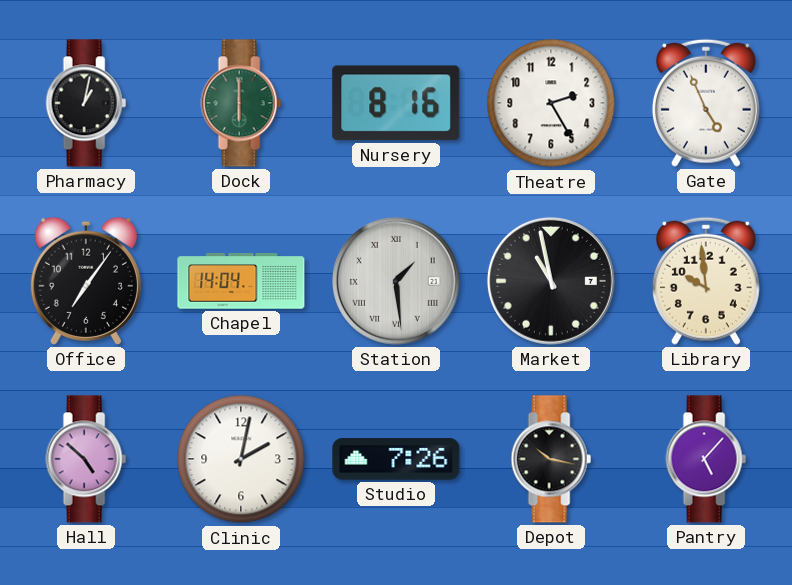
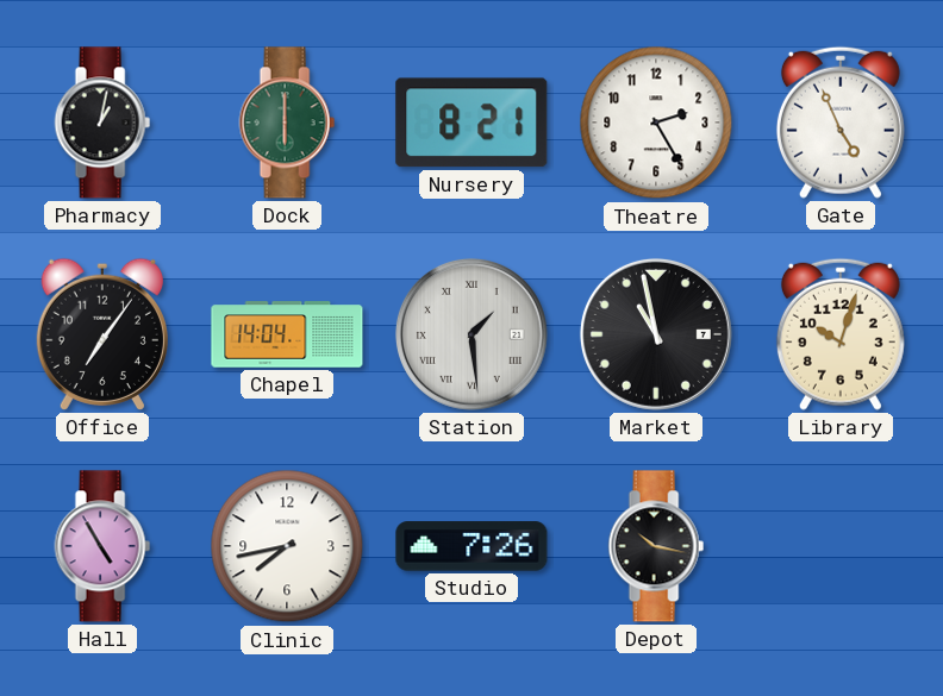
Nursery: 8:16 -> 8:21 (472, 123)
Library: 9:59 -> 10:03 (841, 334)
Hall: 4:52 -> 4:55 (102, 546)
Clinic: 2:02 -> 7:43 (287, 546)
Pantry: 5:07 -> none (706, 459)
